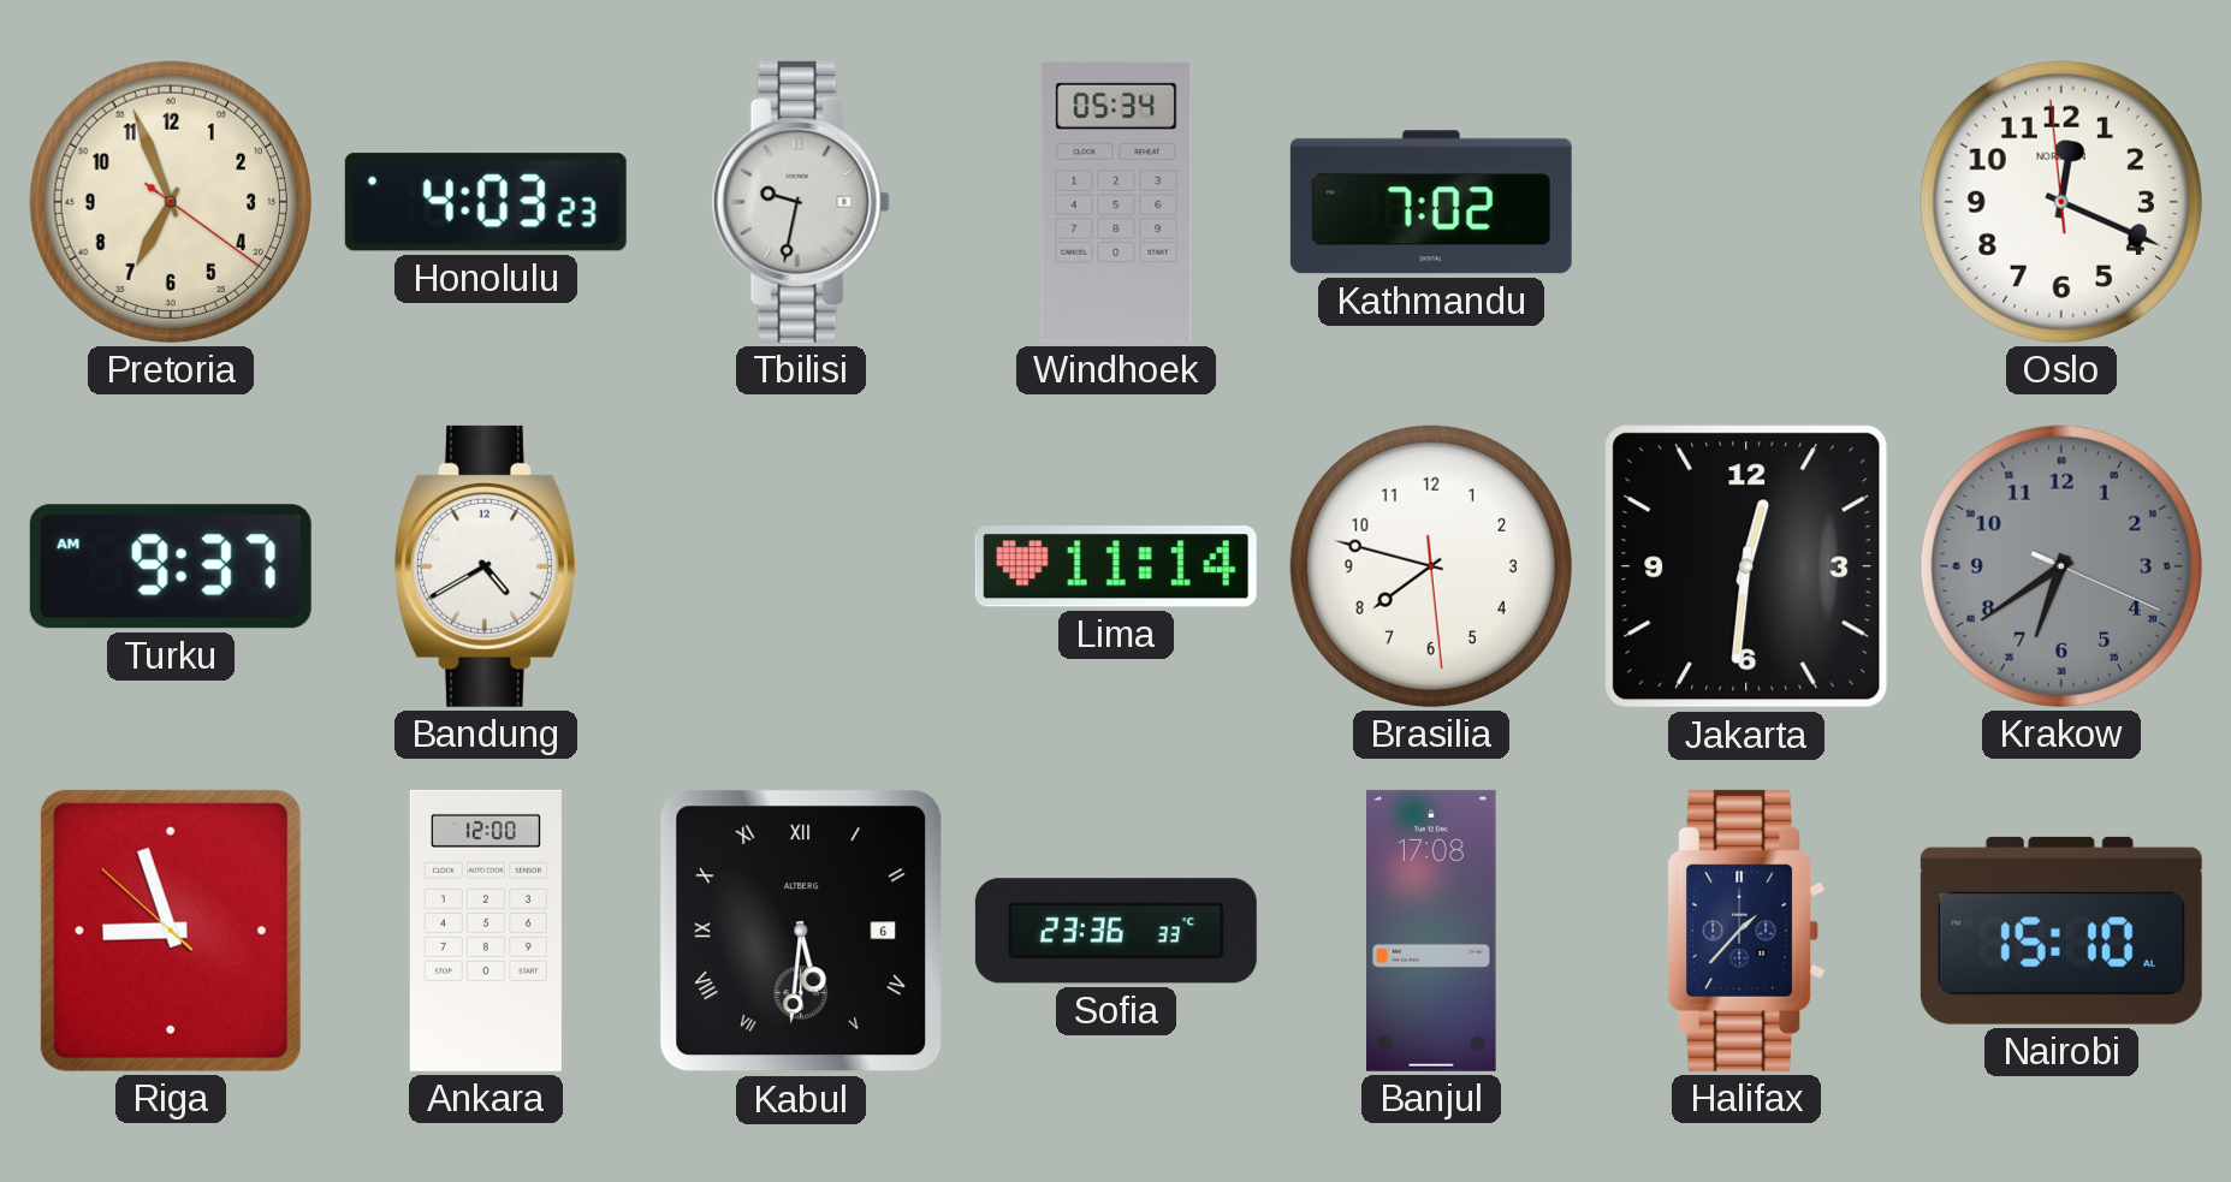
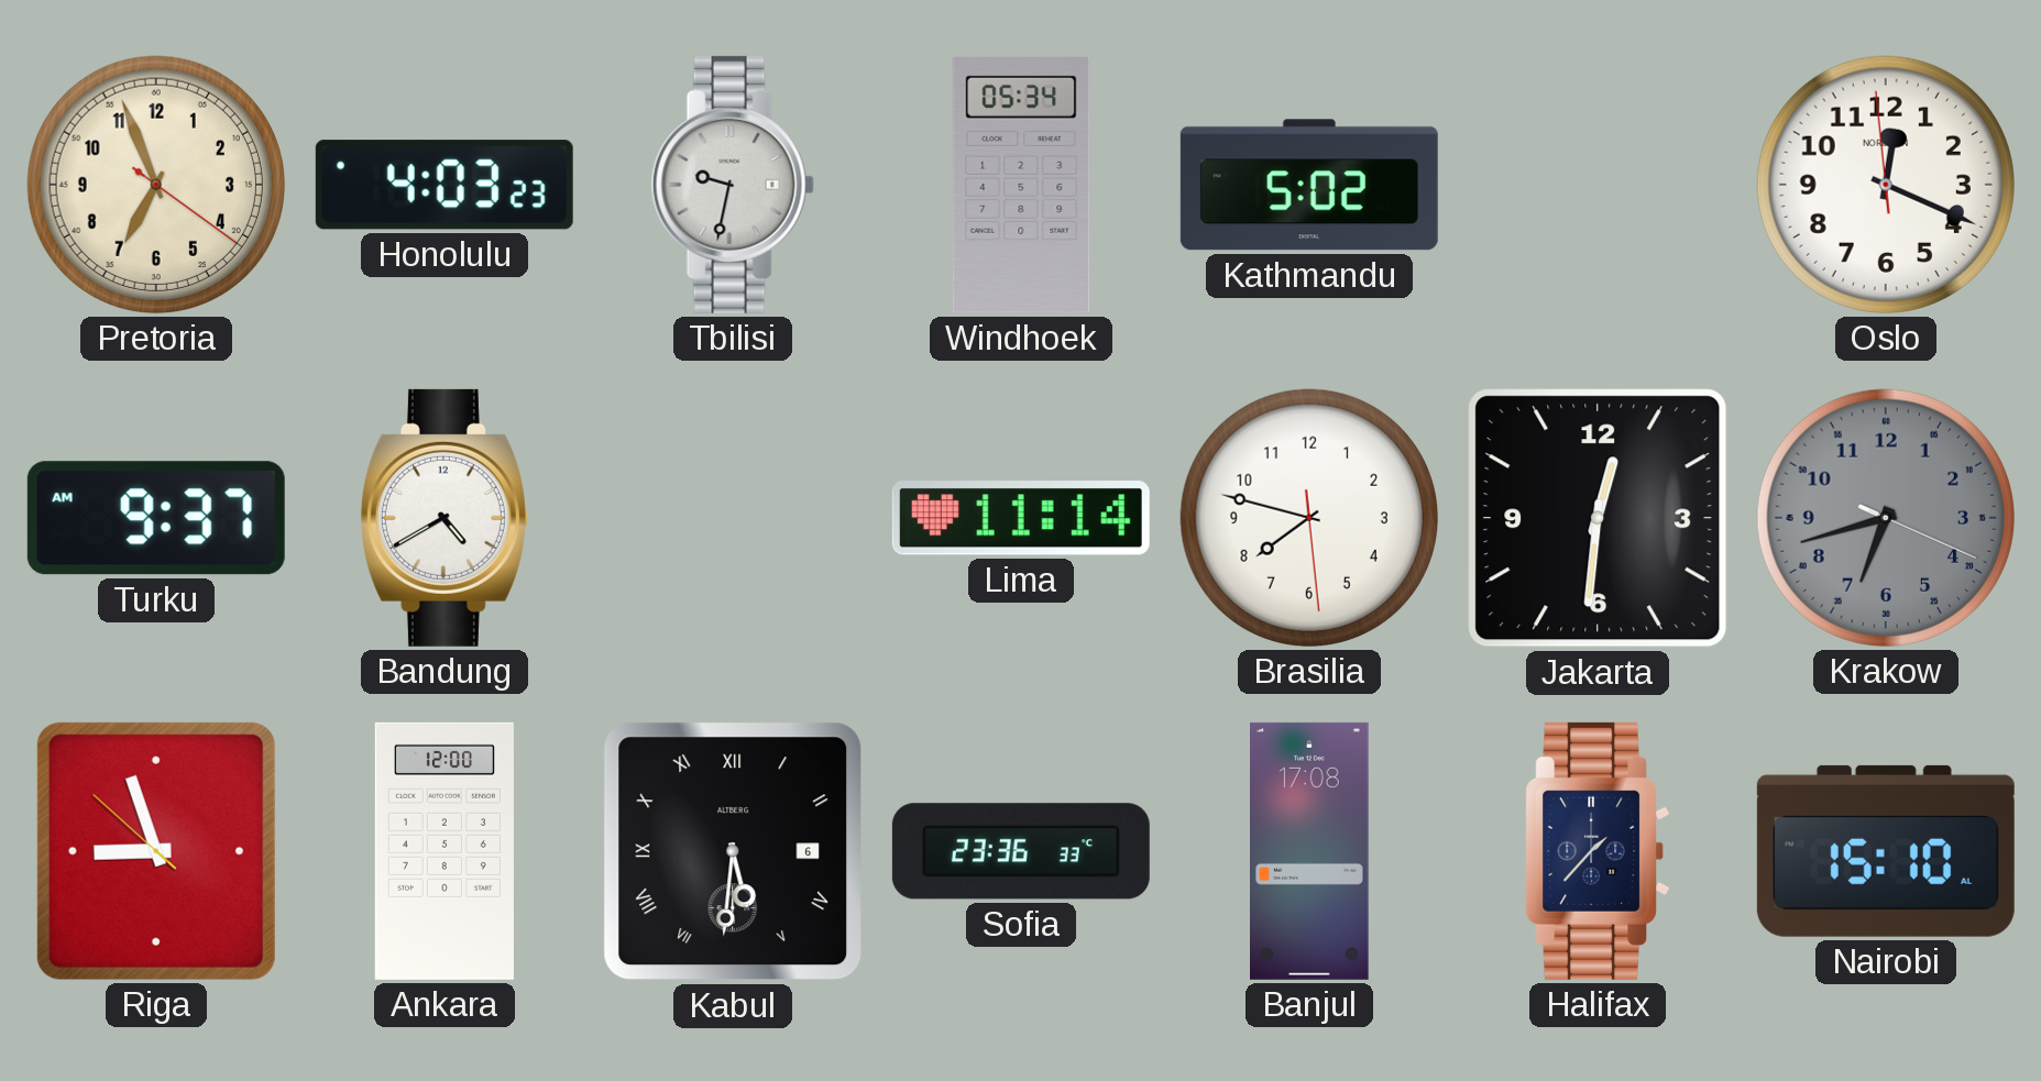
Kathmandu: 7:02 -> 5:02 (1309, 185)
Krakow: 6:39 -> 6:42 (1886, 518)
